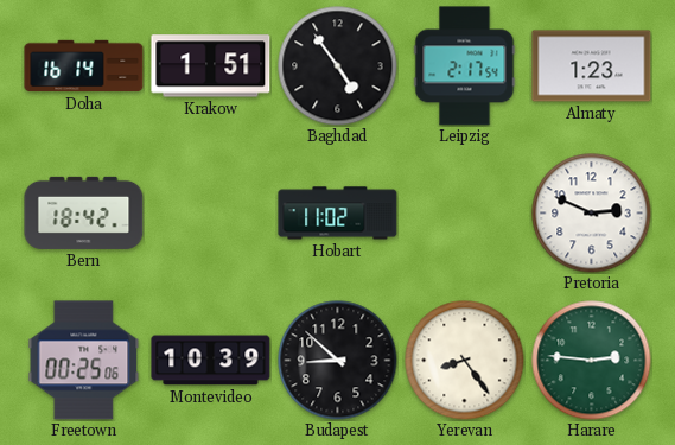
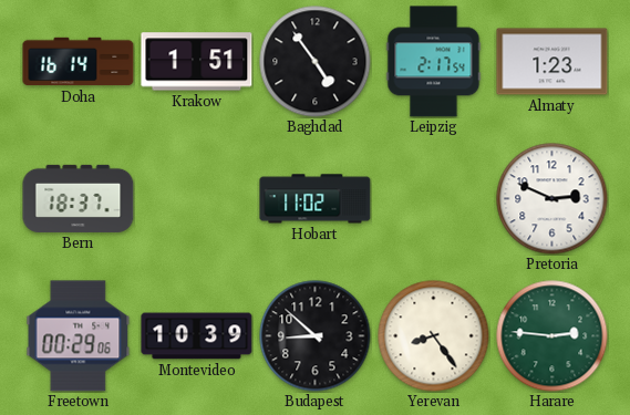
Bern: 18:42 -> 18:37 (79, 198)
Freetown: 00:25 -> 00:29 (79, 336)
